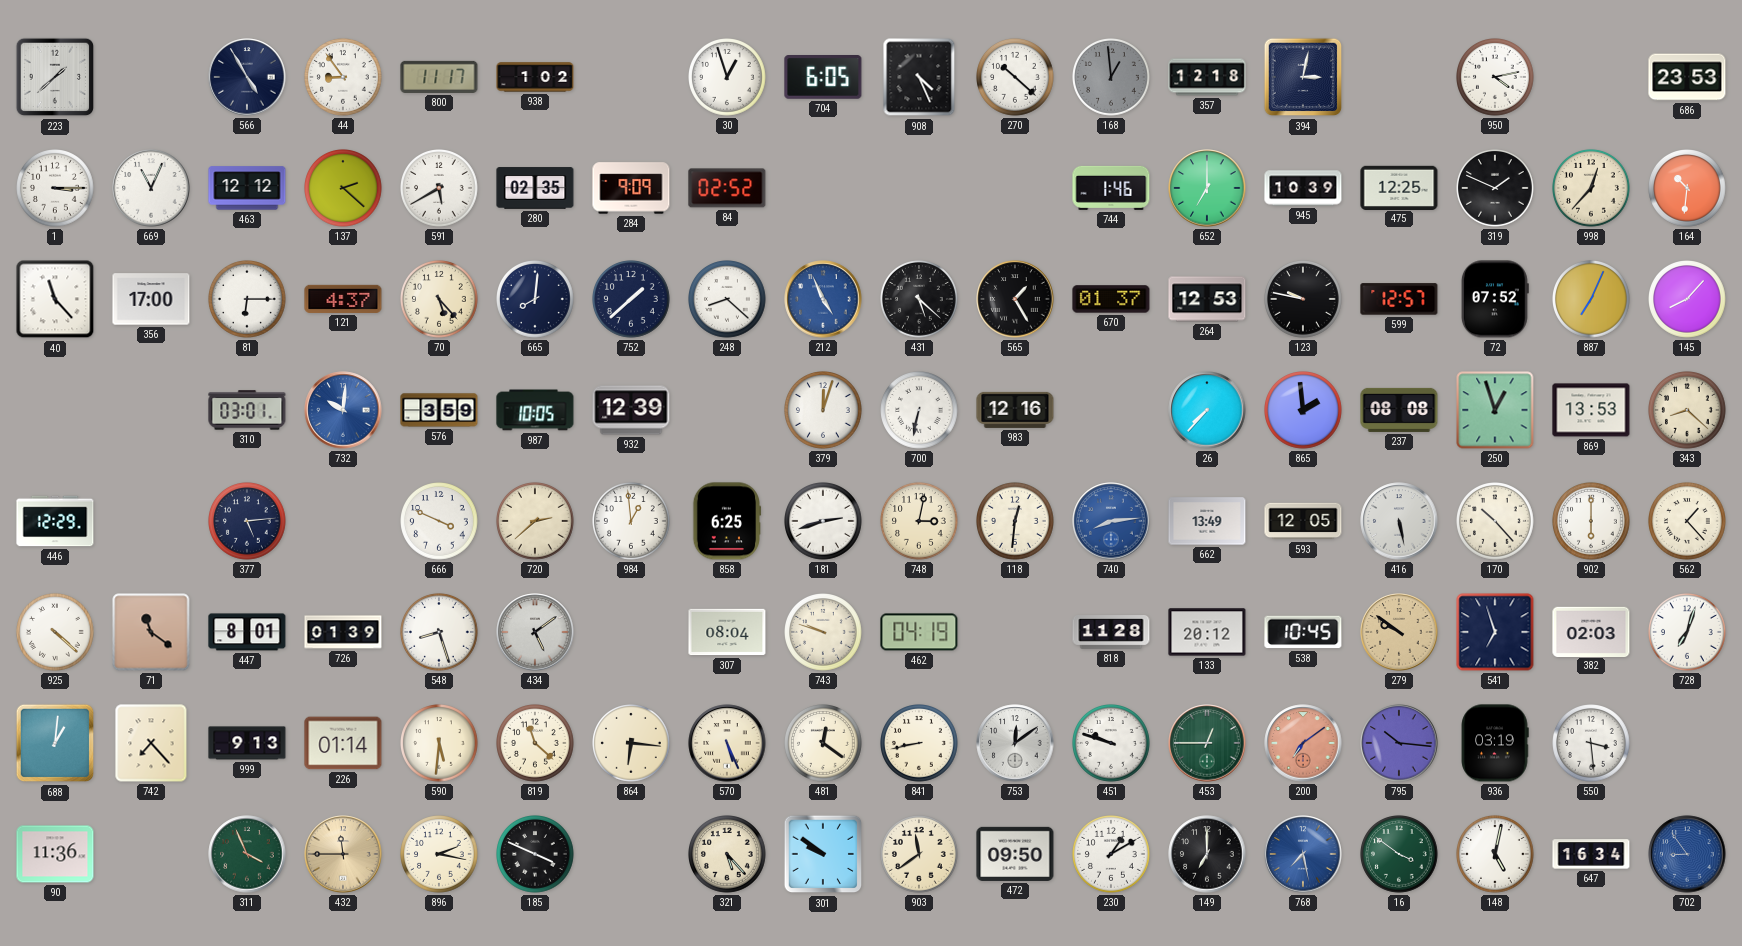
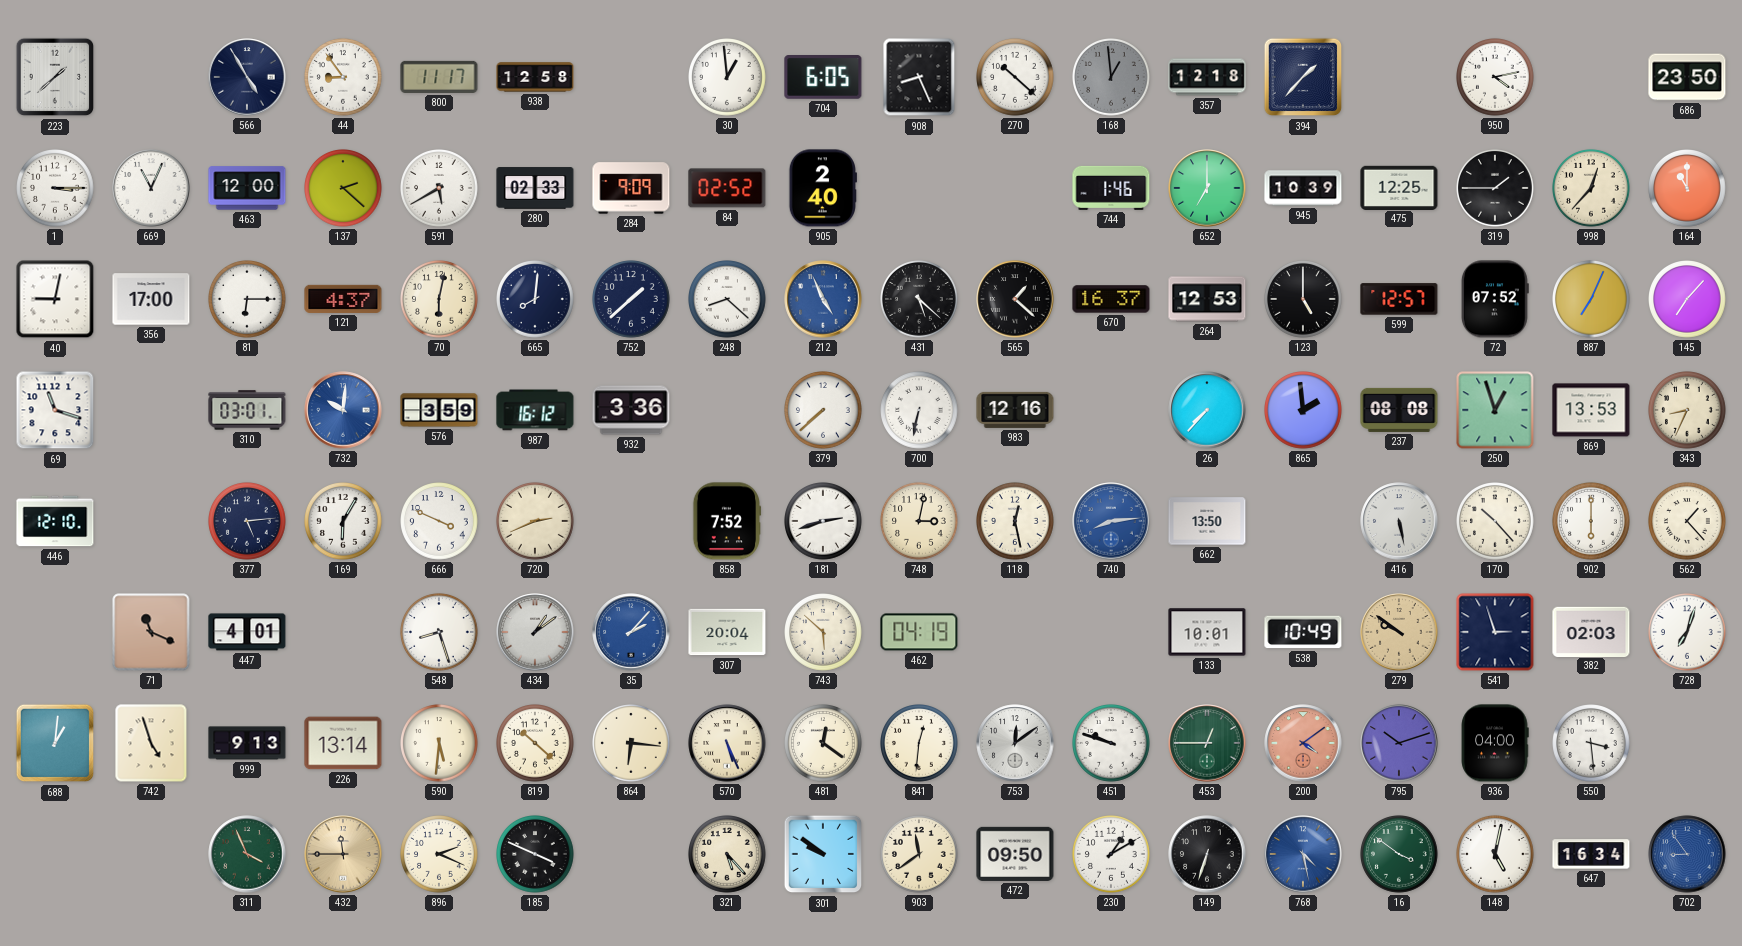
938: 1:02 -> 12:58 (535, 77)
30: 12:57 -> 12:59 (728, 78)
908: 4:26 -> 8:26 (919, 77)
394: 3:02 -> 1:37 (1303, 77)
686: 23:53 -> 23:50 (1687, 77)
463: 12:12 -> 12:00 (247, 188)
280: 02:35 -> 02:33 (535, 188)
905: none -> 2:40 (823, 188)
319: 1:49 -> 1:45 (1496, 189)
164: 10:31 -> 11:00 (1688, 189)
40: 11:23 -> 9:02 (55, 299)
70: 5:23 -> 6:02 (440, 300)
565: 1:25 -> 1:22 (1015, 299)
670: 01:37 -> 16:37 (1111, 299)
123: 9:47 -> 5:00 (1304, 300)
145: 8:07 -> 7:07 (1688, 300)
69: none -> 11:18 (55, 410)
987: 10:05 -> 16:12 (535, 410)
932: 12:39 -> 3:36 (631, 410)
379: 12:03 -> 7:38 (824, 411)
343: 8:22 -> 8:34 (1688, 411)
446: 12:29 -> 12:10 (55, 521)
169: none -> 6:05 (344, 522)
720: 2:38 -> 2:41 (536, 522)
984: 12:59 -> none (632, 522)
858: 6:25 -> 7:52 (727, 521)
118: 12:31 -> 12:28 (1016, 522)
662: 13:49 -> 13:50 (1207, 521)
593: 12:05 -> none (1303, 521)
925: 4:22 -> none (56, 633)
71: 11:21 -> 11:19 (151, 632)
447: 8:01 -> 4:01 (247, 632)
726: 01:39 -> none (343, 632)
434: 5:09 -> 1:09 (535, 632)
35: none -> 2:07 (631, 632)
307: 08:04 -> 20:04 (727, 632)
743: 9:48 -> 5:52 (824, 633)
818: 11:28 -> none (1111, 632)
133: 20:12 -> 10:01 (1207, 632)
538: 10:45 -> 10:49 (1303, 632)
541: 6:57 -> 2:57 (1495, 632)
742: 7:23 -> 4:57 (151, 743)
226: 01:14 -> 13:14 (343, 743)
819: 11:22 -> 10:22 (536, 744)
841: 8:43 -> 12:31 (920, 744)
200: 7:09 -> 4:09 (1303, 743)
795: 10:16 -> 10:12 (1399, 743)
936: 03:19 -> 04:00 (1495, 743)
90: 11:36 -> none (55, 854)
896: 2:17 -> 2:19 (440, 855)
149: 7:00 -> 6:33 (1207, 854)
768: 7:28 -> 4:28 (1303, 854)
